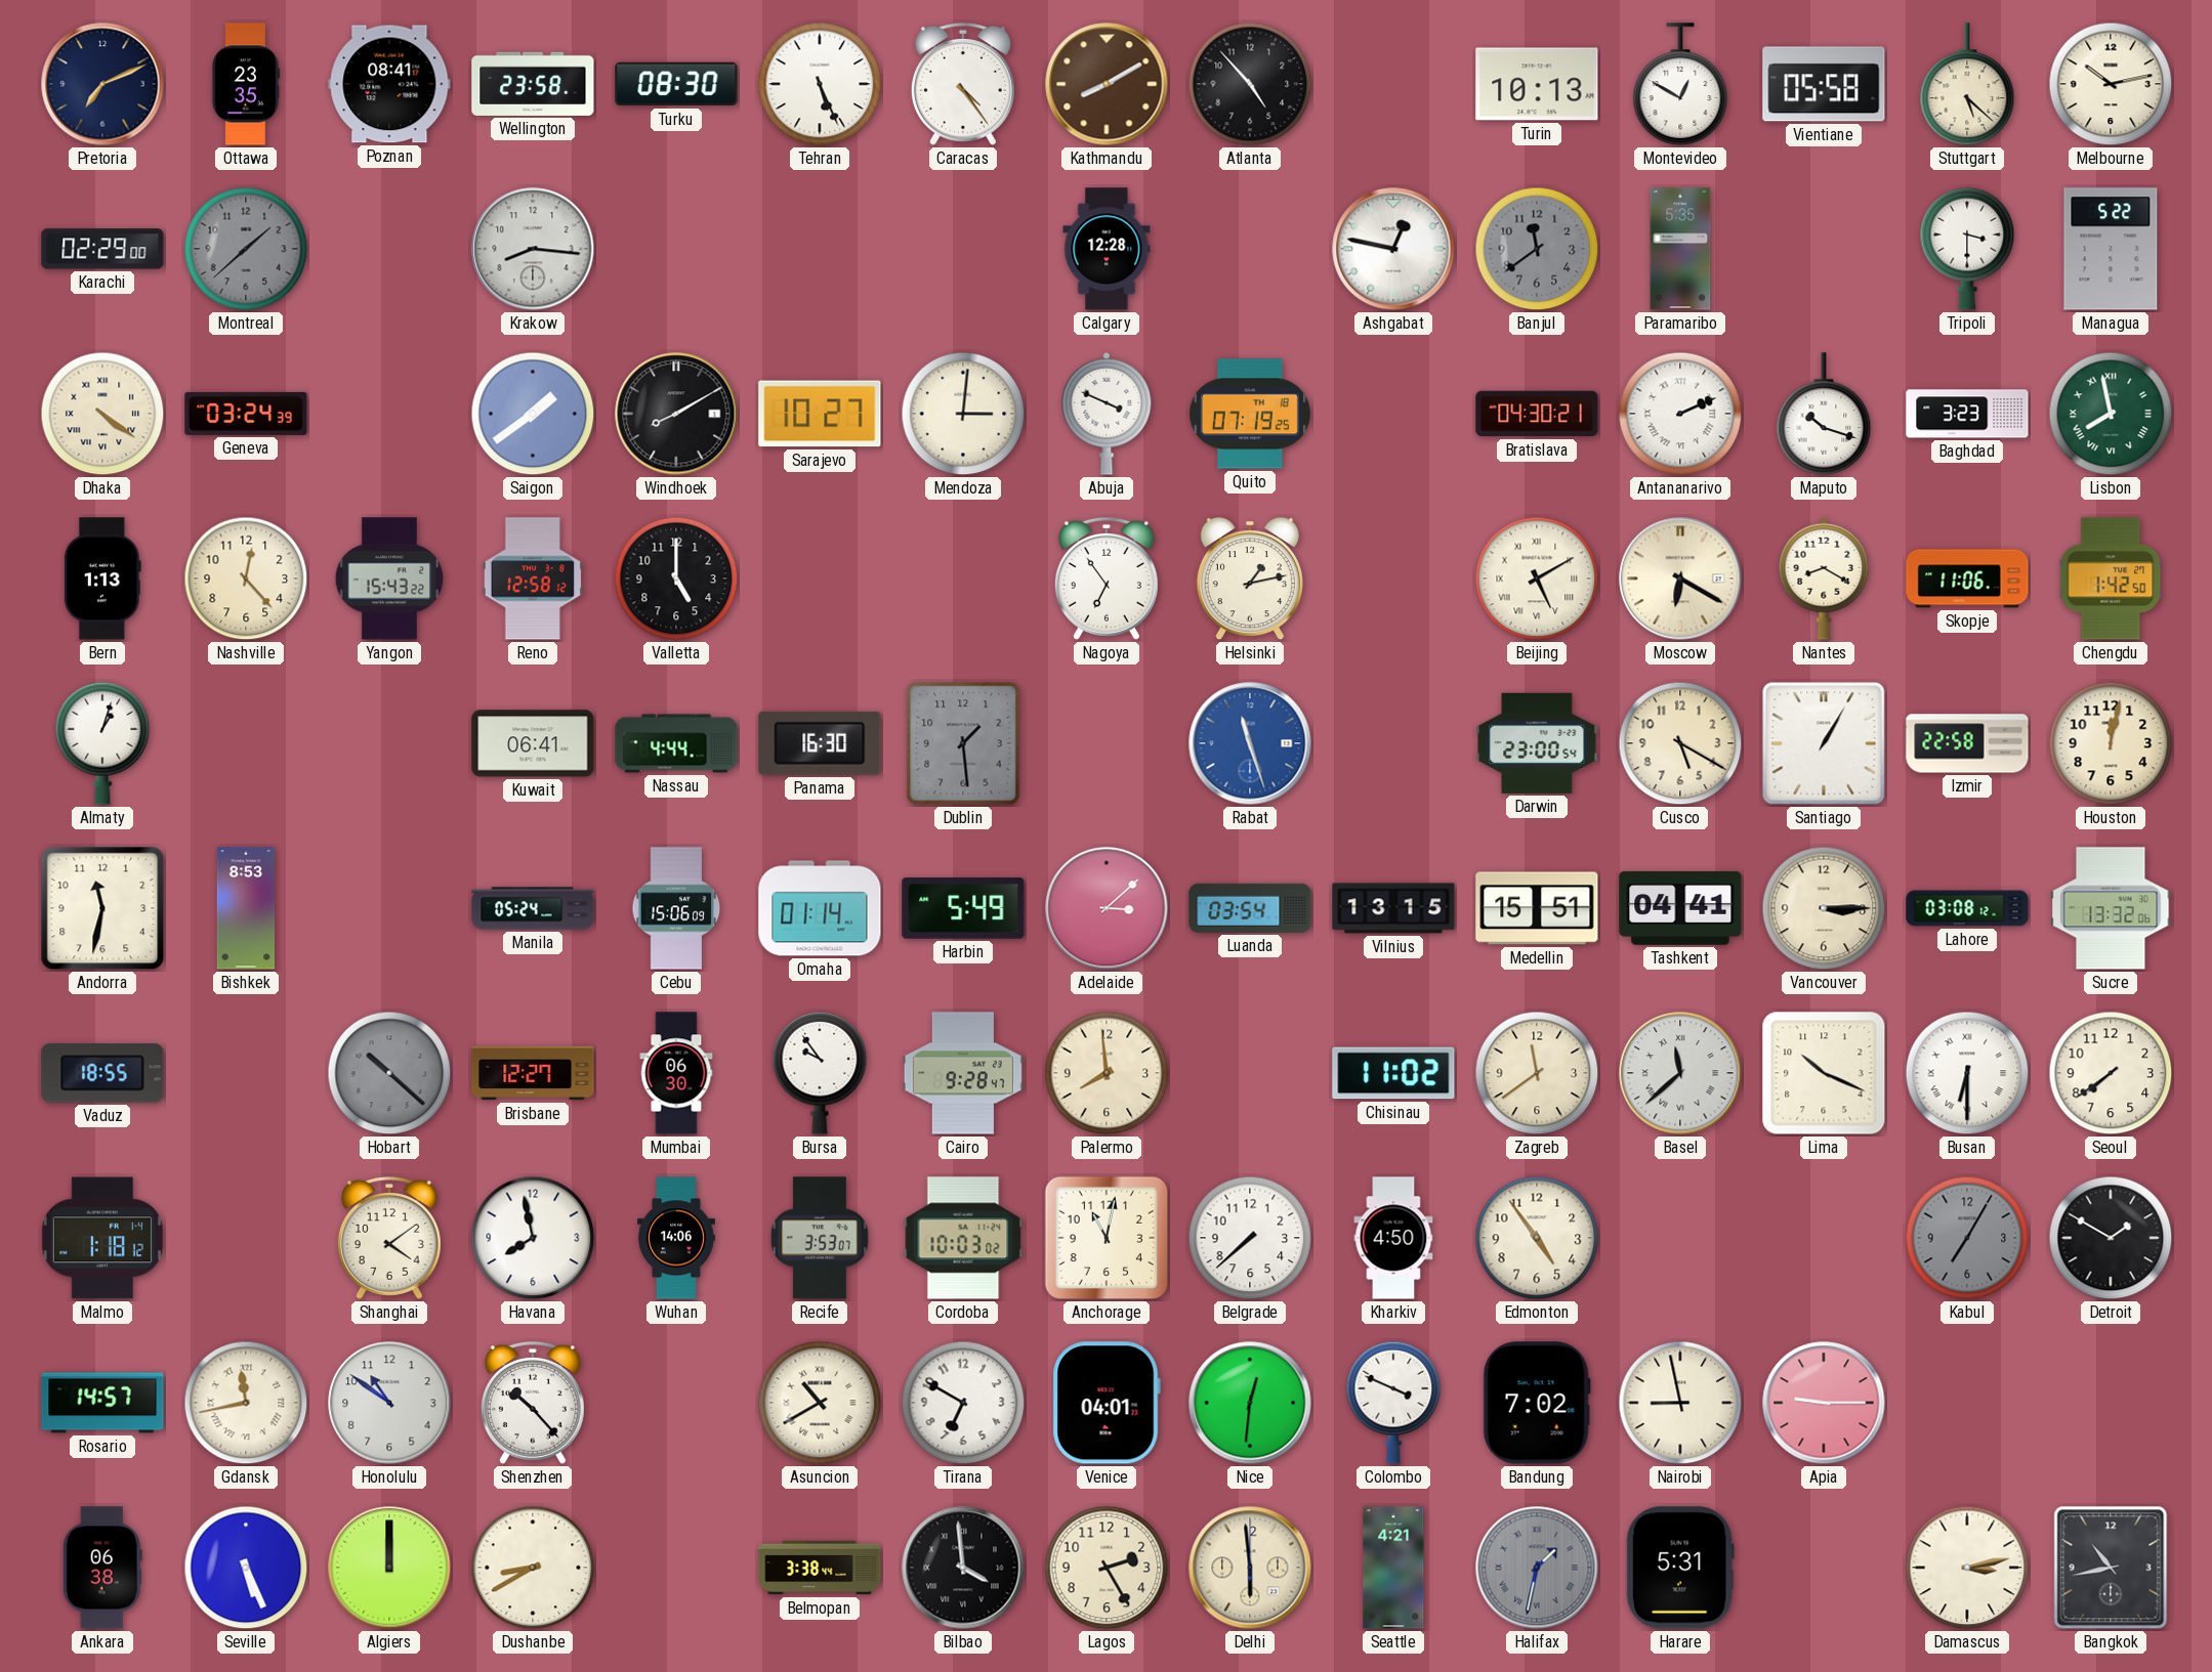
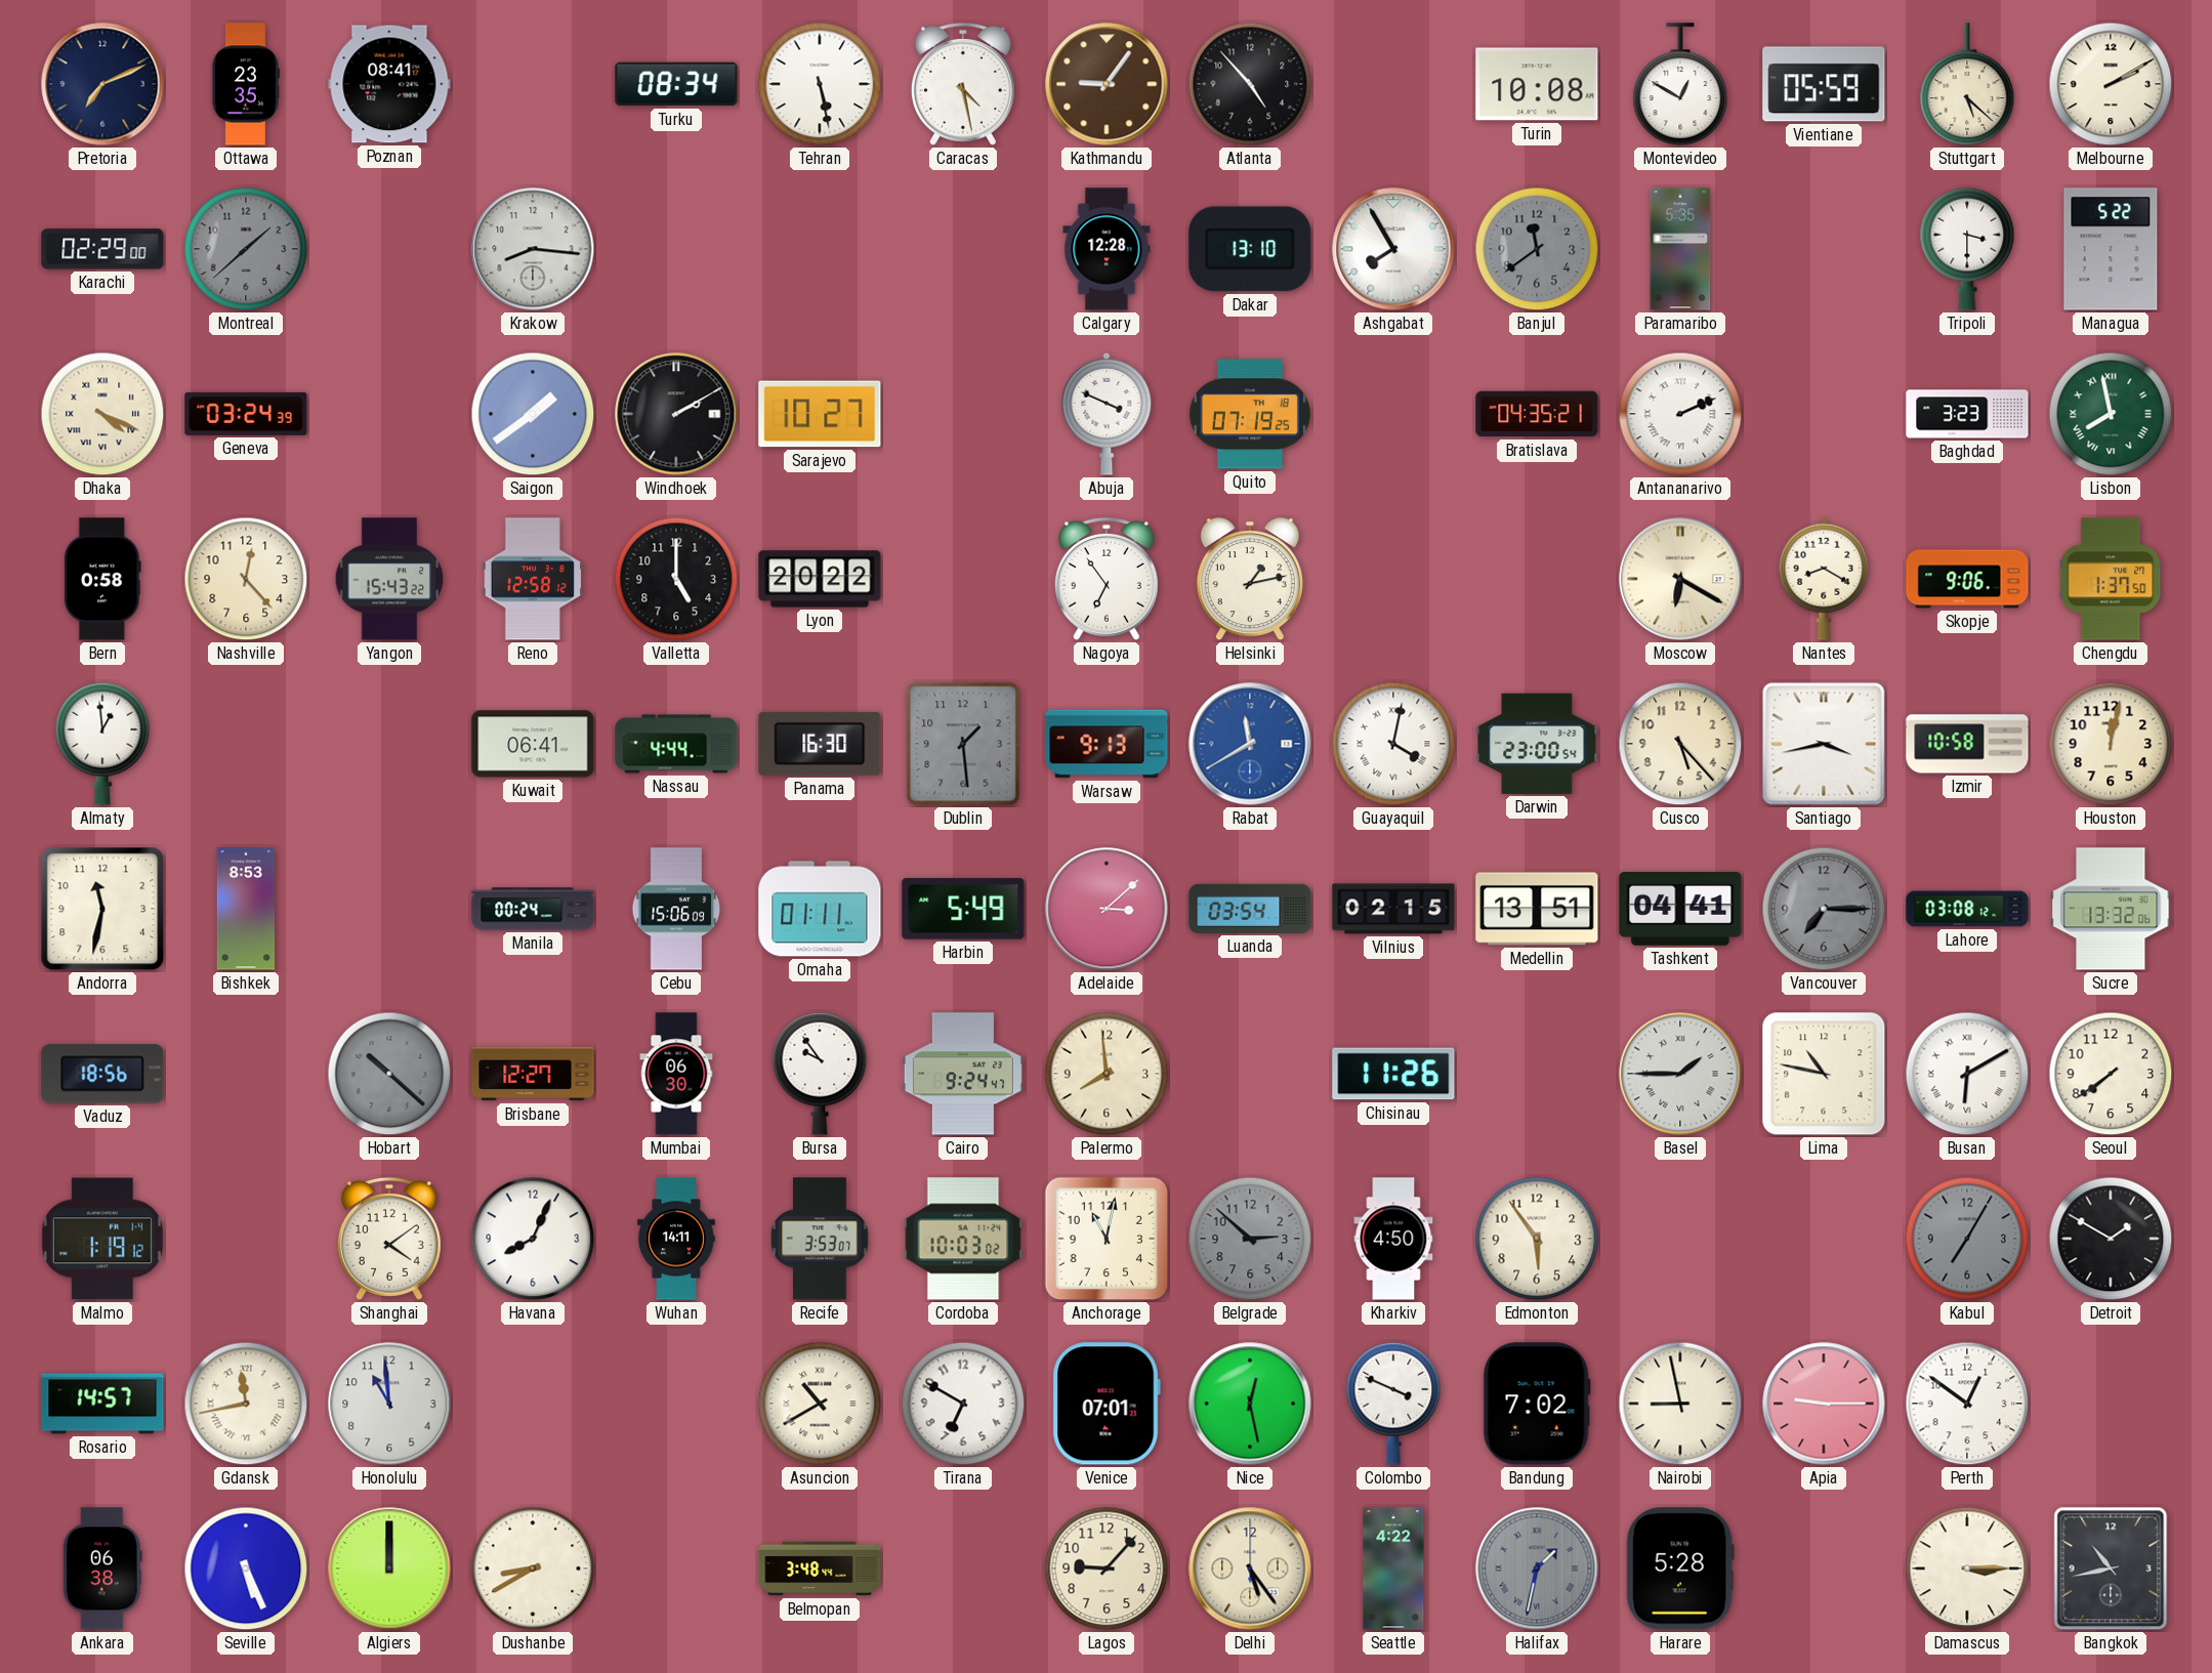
Wellington: 23:58 -> none (533, 84)
Turku: 08:30 -> 08:34 (676, 84)
Tehran: 5:26 -> 5:28 (820, 84)
Caracas: 4:24 -> 4:28 (963, 84)
Kathmandu: 8:10 -> 9:06 (1107, 84)
Turin: 10:13 -> 10:08 (1537, 84)
Vientiane: 05:58 -> 05:59 (1824, 84)
Melbourne: 10:13 -> 2:10 (2111, 84)
Dakar: none -> 13:10 (1250, 249)
Ashgabat: 12:47 -> 7:55 (1393, 249)
Dhaka: 4:21 -> 4:19 (102, 414)
Windhoek: 8:10 -> 2:10 (676, 414)
Mendoza: 3:01 -> none (963, 414)
Bratislava: 04:30 -> 04:35 (1537, 414)
Maputo: 10:18 -> none (1824, 414)
Bern: 1:13 -> 0:58 (102, 579)
Lyon: none -> 20:22 (820, 579)
Beijing: 5:10 -> none (1537, 578)
Skopje: 11:06 -> 9:06 (1967, 579)
Chengdu: 1:42 -> 1:37 (2111, 579)
Almaty: 1:03 -> 12:59 (102, 744)
Warsaw: none -> 9:13 (1107, 744)
Rabat: 11:27 -> 11:40 (1250, 744)
Guayaquil: none -> 4:02 (1393, 744)
Cusco: 5:20 -> 5:23 (1680, 744)
Santiago: 1:05 -> 3:43 (1824, 744)
Izmir: 22:58 -> 10:58 (1967, 744)
Manila: 05:24 -> 00:24 (533, 909)
Omaha: 01:14 -> 01:11 (820, 909)
Vilnius: 13:15 -> 02:15 (1393, 909)
Medellin: 15:51 -> 13:51 (1537, 909)
Vancouver: 3:15 -> 7:15 (1824, 909)
Vancouver dial: cream -> grey (1824, 909)
Vaduz: 18:55 -> 18:56 (102, 1074)
Cairo: 9:28 -> 9:24 (963, 1074)
Chisinau: 11:02 -> 11:26 (1393, 1074)
Zagreb: 11:39 -> none (1537, 1073)
Basel: 11:38 -> 1:45 (1680, 1074)
Lima: 10:19 -> 10:47 (1824, 1074)
Busan: 6:30 -> 6:10 (1967, 1074)
Malmo: 1:18 -> 1:19 (102, 1239)
Havana: 7:58 -> 8:04 (533, 1239)
Wuhan: 14:06 -> 14:11 (677, 1239)
Belgrade: 7:38 -> 2:52 (1250, 1239)
Belgrade dial: white -> grey (1250, 1239)
Edmonton: 4:54 -> 5:54 (1537, 1239)
Honolulu: 10:51 -> 10:59 (389, 1404)
Shenzhen: 10:23 -> none (533, 1403)
Venice: 04:01 -> 07:01 (1107, 1404)
Nice: 12:31 -> 12:28 (1250, 1404)
Perth: none -> 12:51 (1967, 1404)
Belmopan: 3:38 -> 3:48 (820, 1569)
Bilbao: 3:59 -> none (963, 1568)
Lagos: 2:25 -> 9:07 (1107, 1569)
Delhi: 5:59 -> 5:24 (1250, 1569)
Seattle: 4:21 -> 4:22 (1393, 1569)
Harare: 5:31 -> 5:28 (1680, 1569)
Damascus: 3:13 -> 3:15 (1967, 1569)
